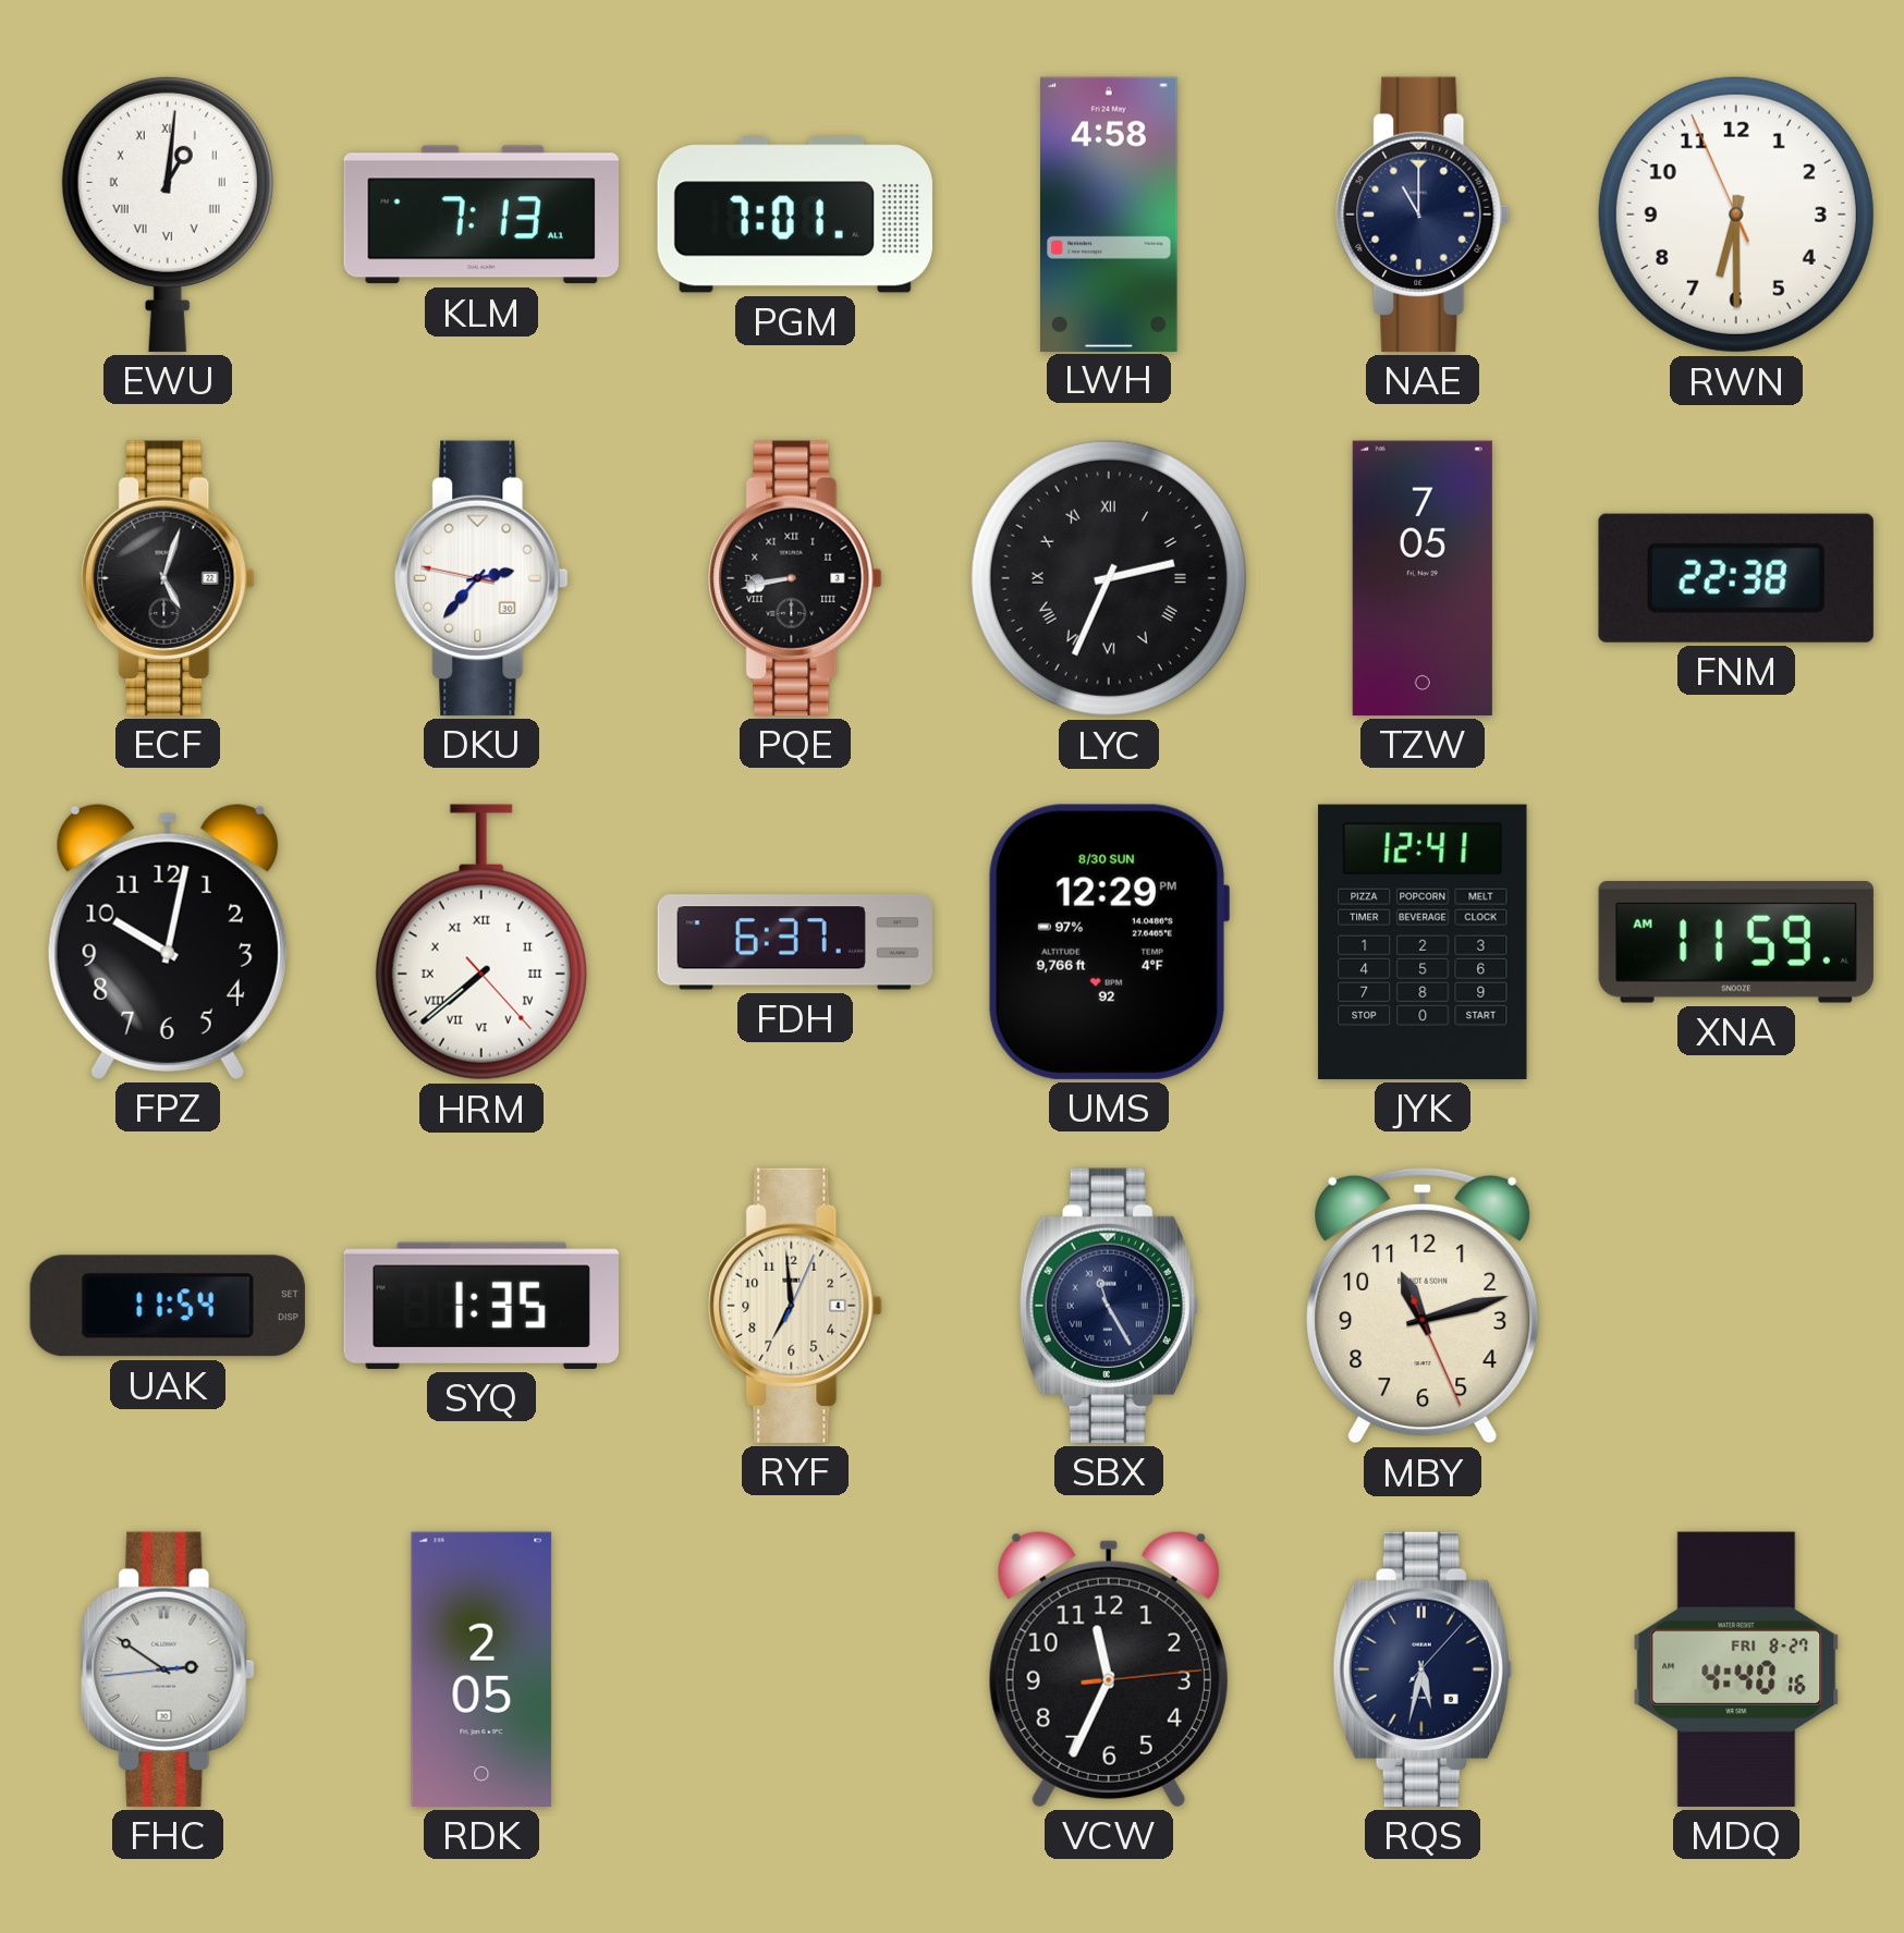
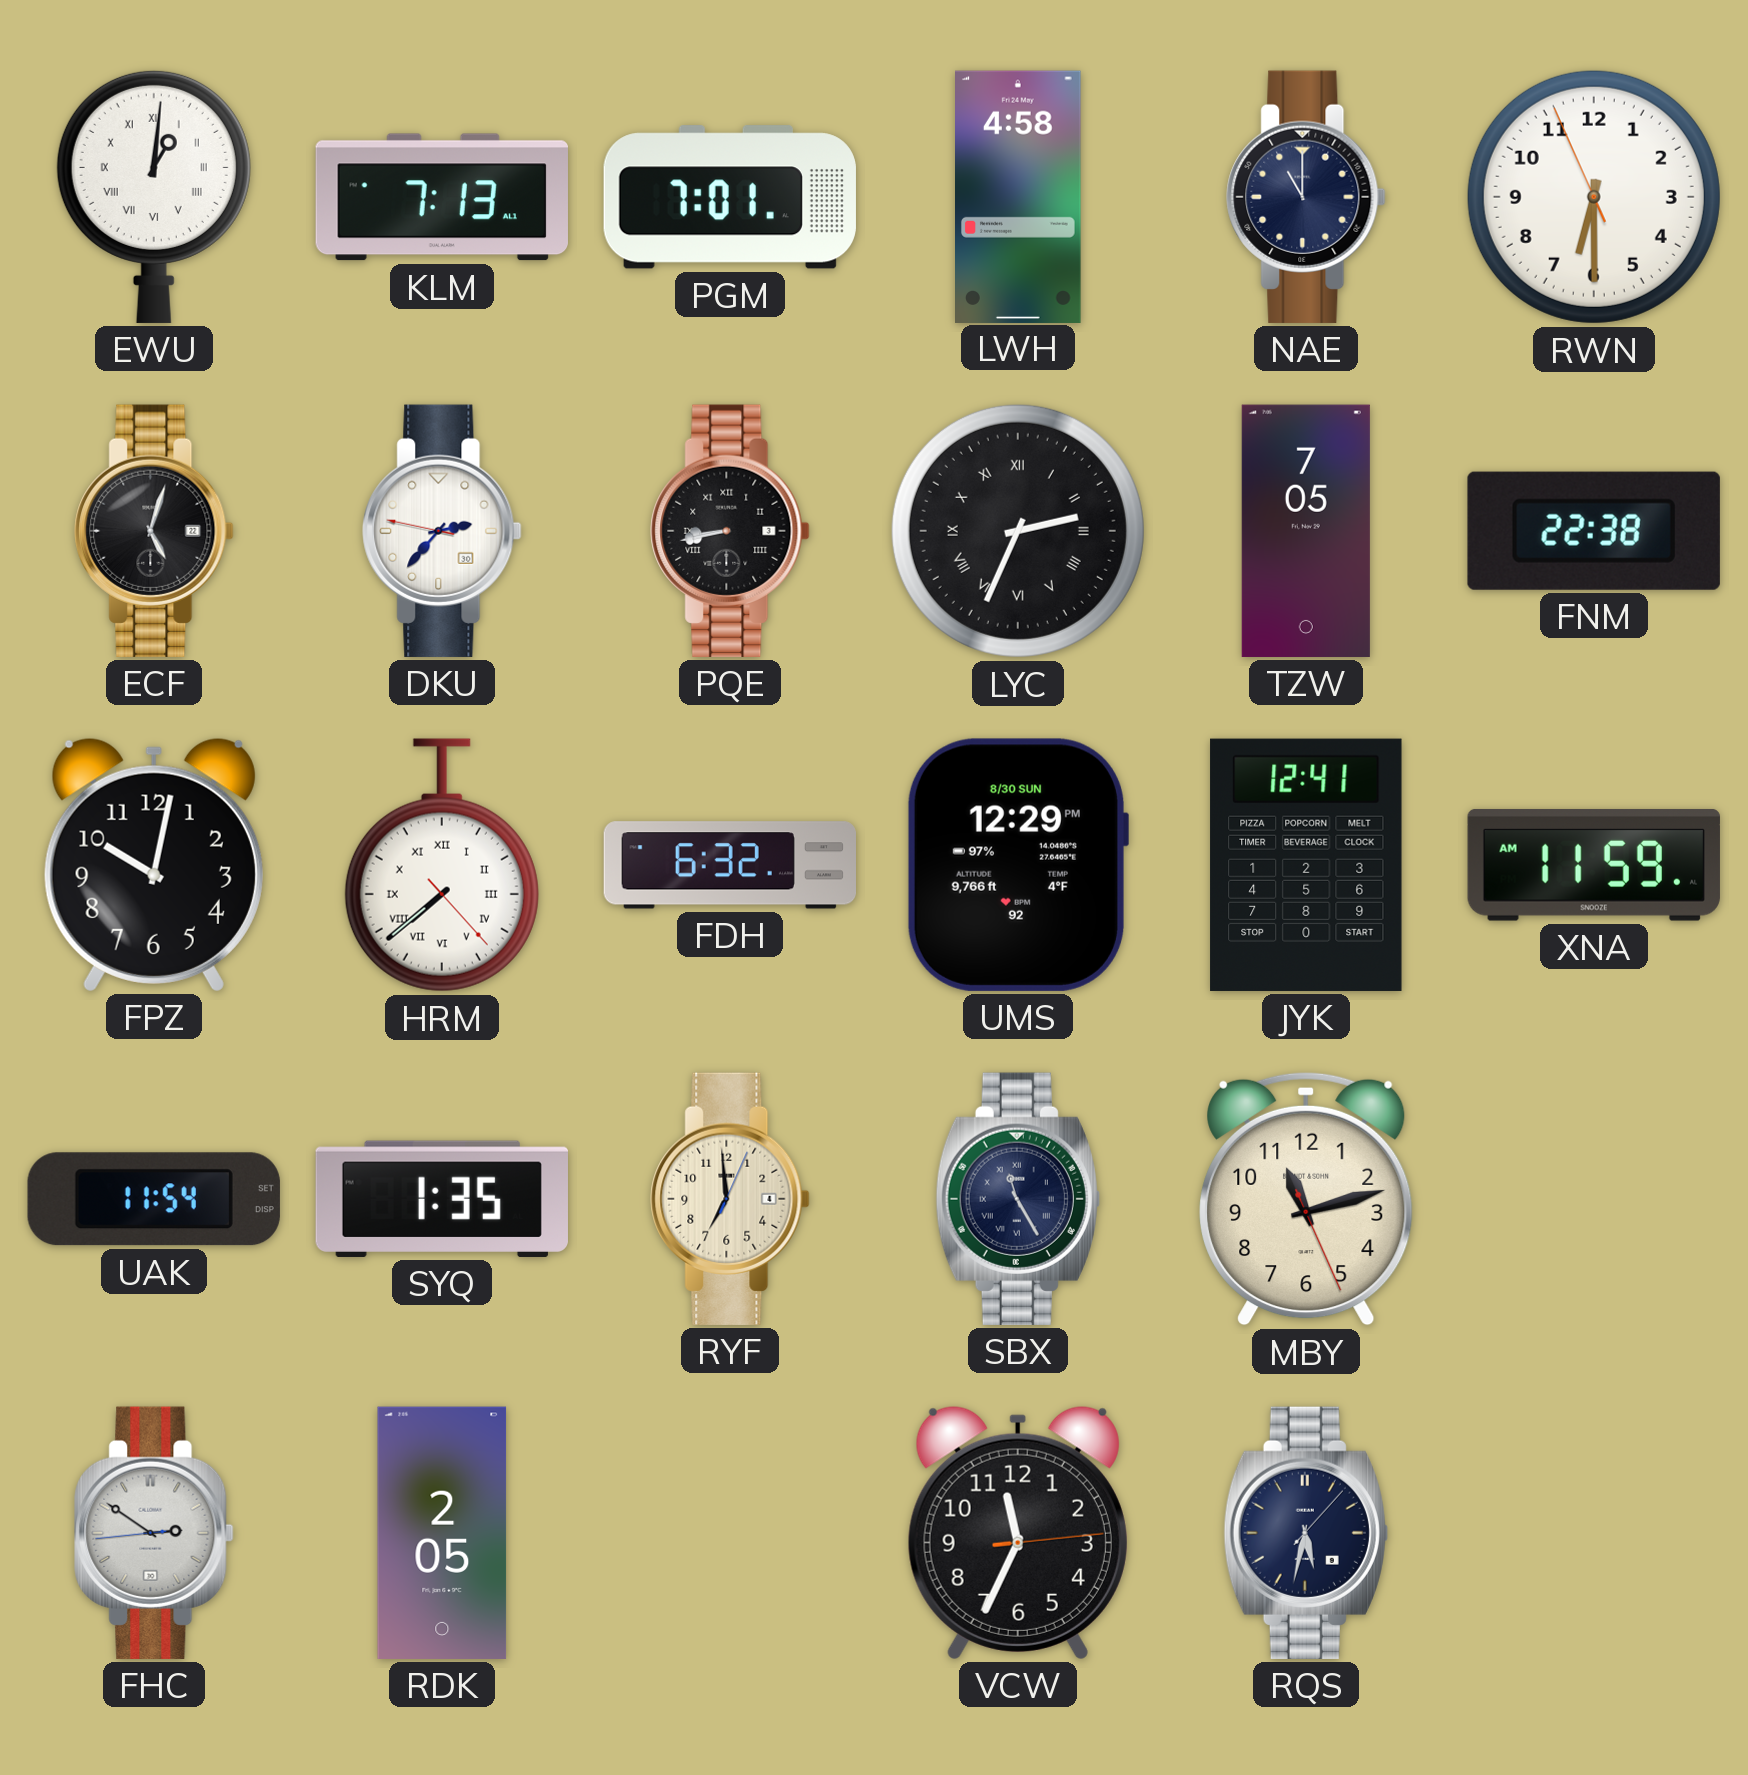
FDH: 6:37 -> 6:32 (729, 865)
MDQ: 4:40 -> none (1736, 1669)
